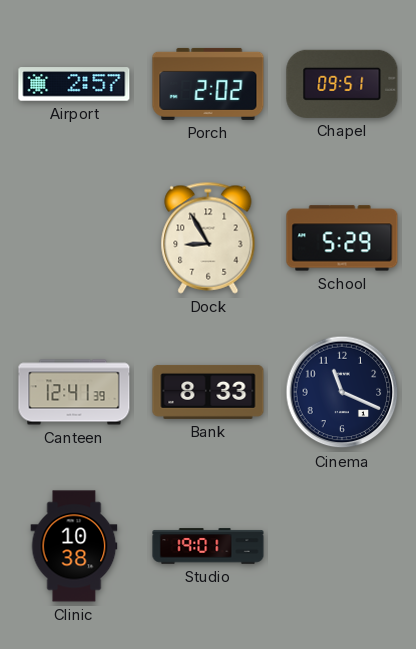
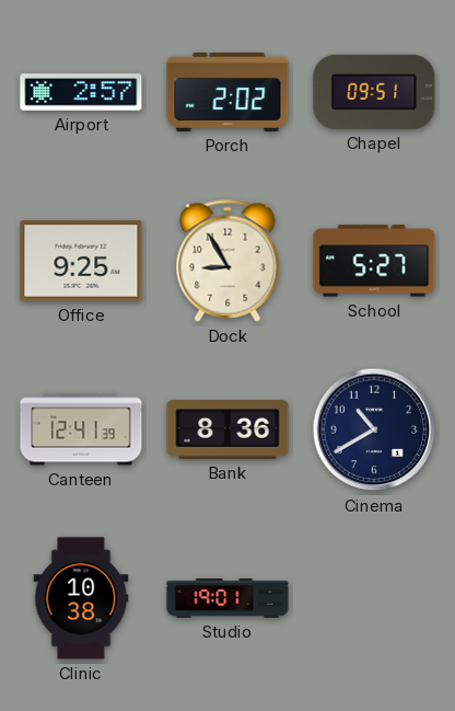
Office: none -> 9:25 (81, 261)
School: 5:29 -> 5:27 (374, 261)
Bank: 8:33 -> 8:36 (227, 429)
Cinema: 11:19 -> 10:40 (374, 429)
